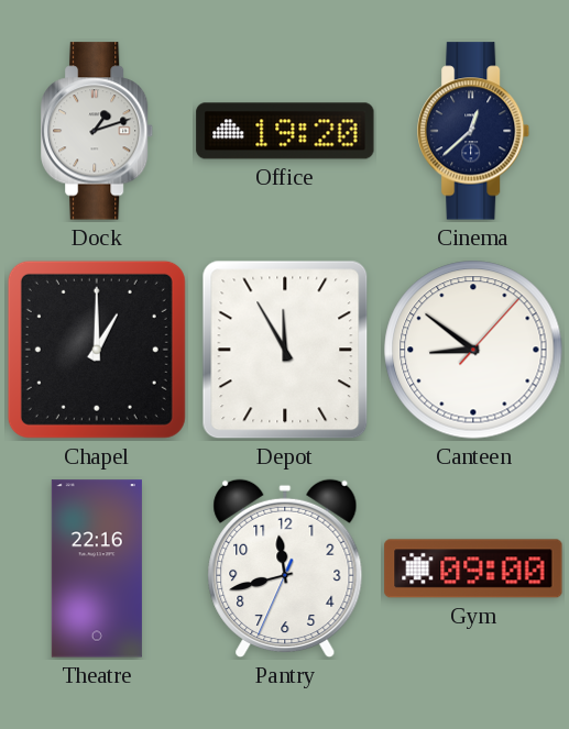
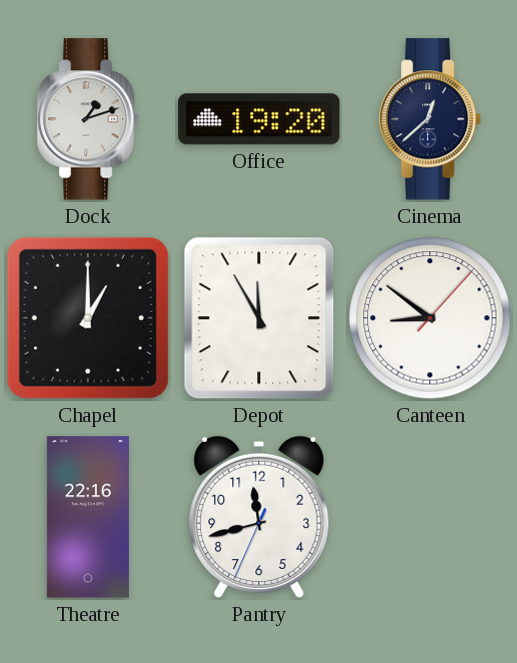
Gym: 09:00 -> none (473, 568)
